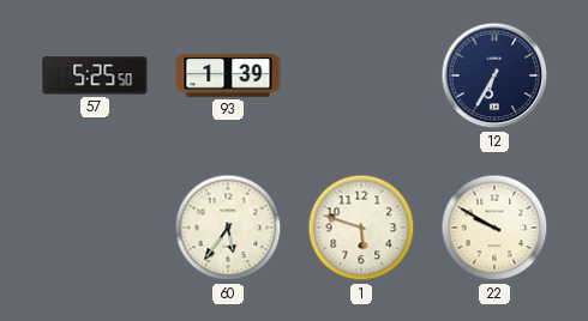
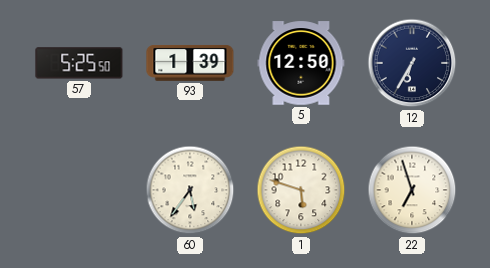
5: none -> 12:50 (301, 63)
22: 9:50 -> 6:57 (412, 190)
